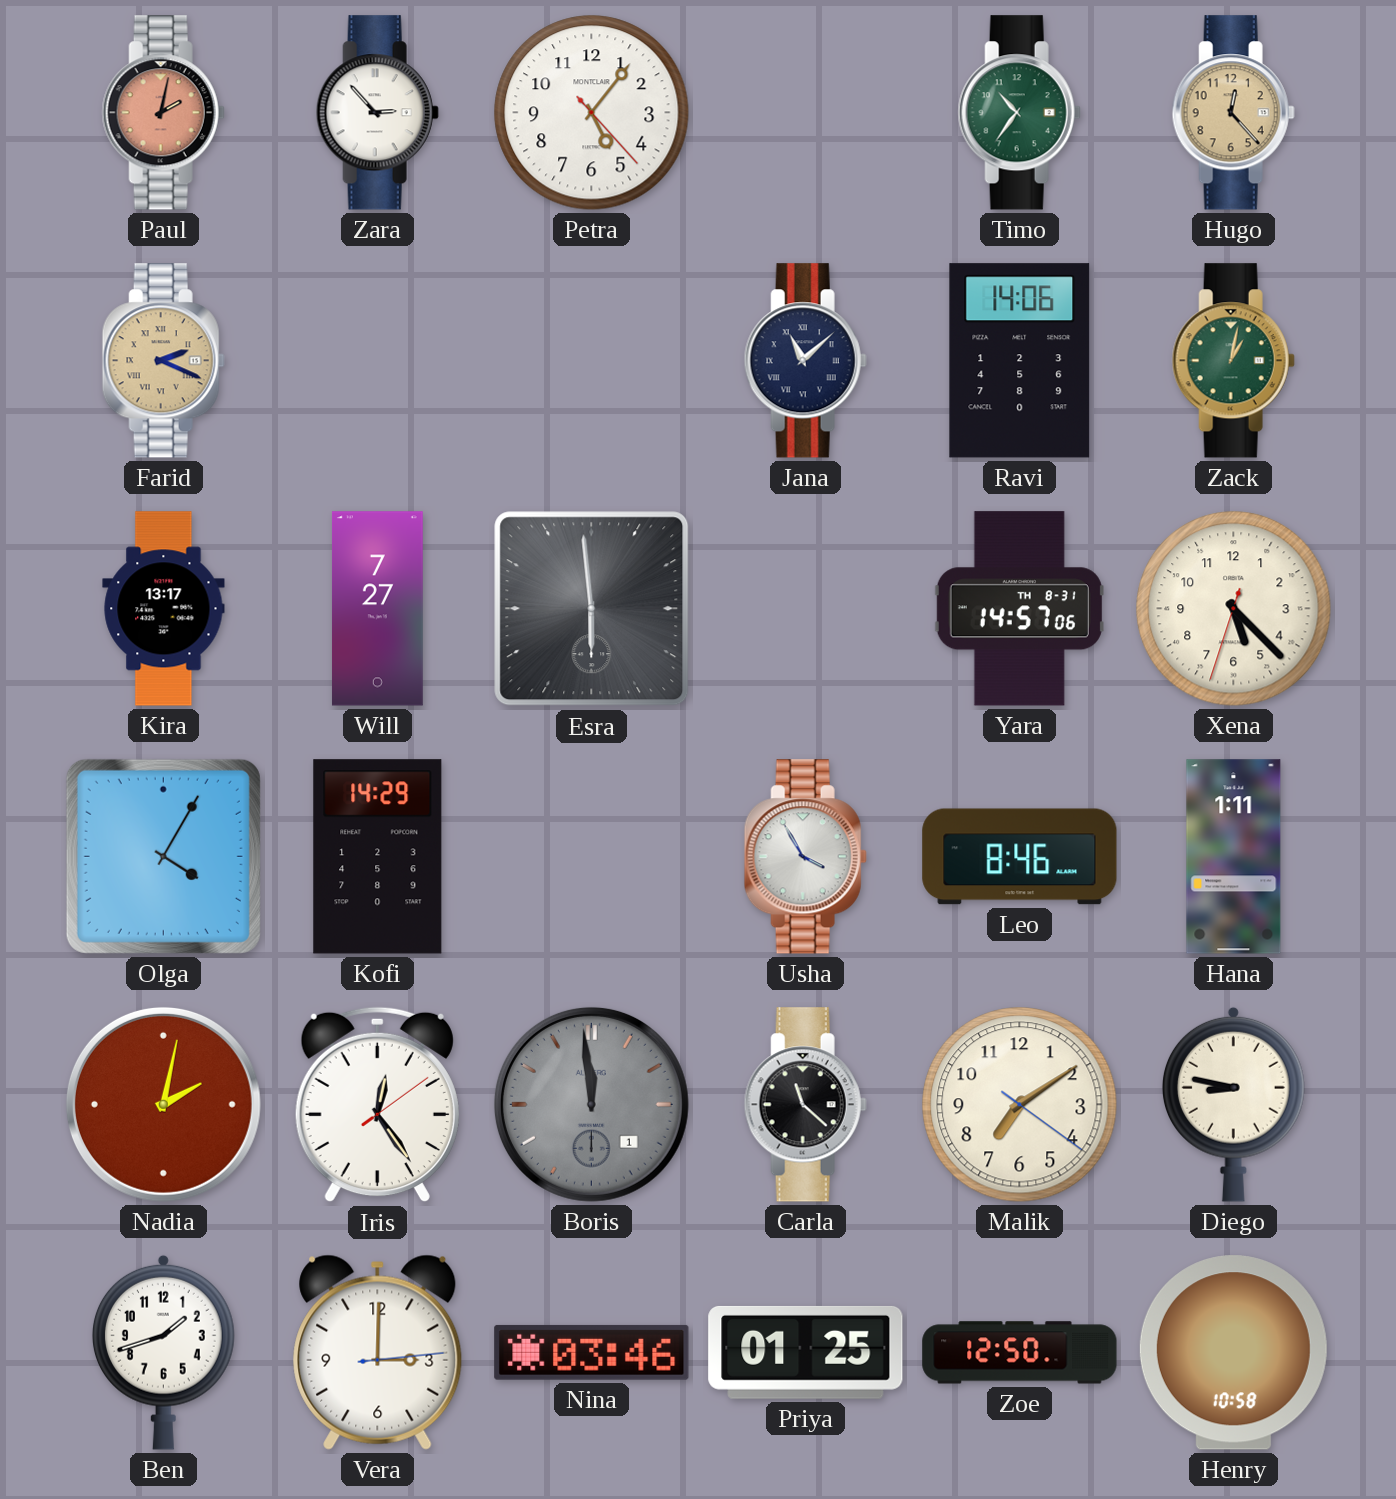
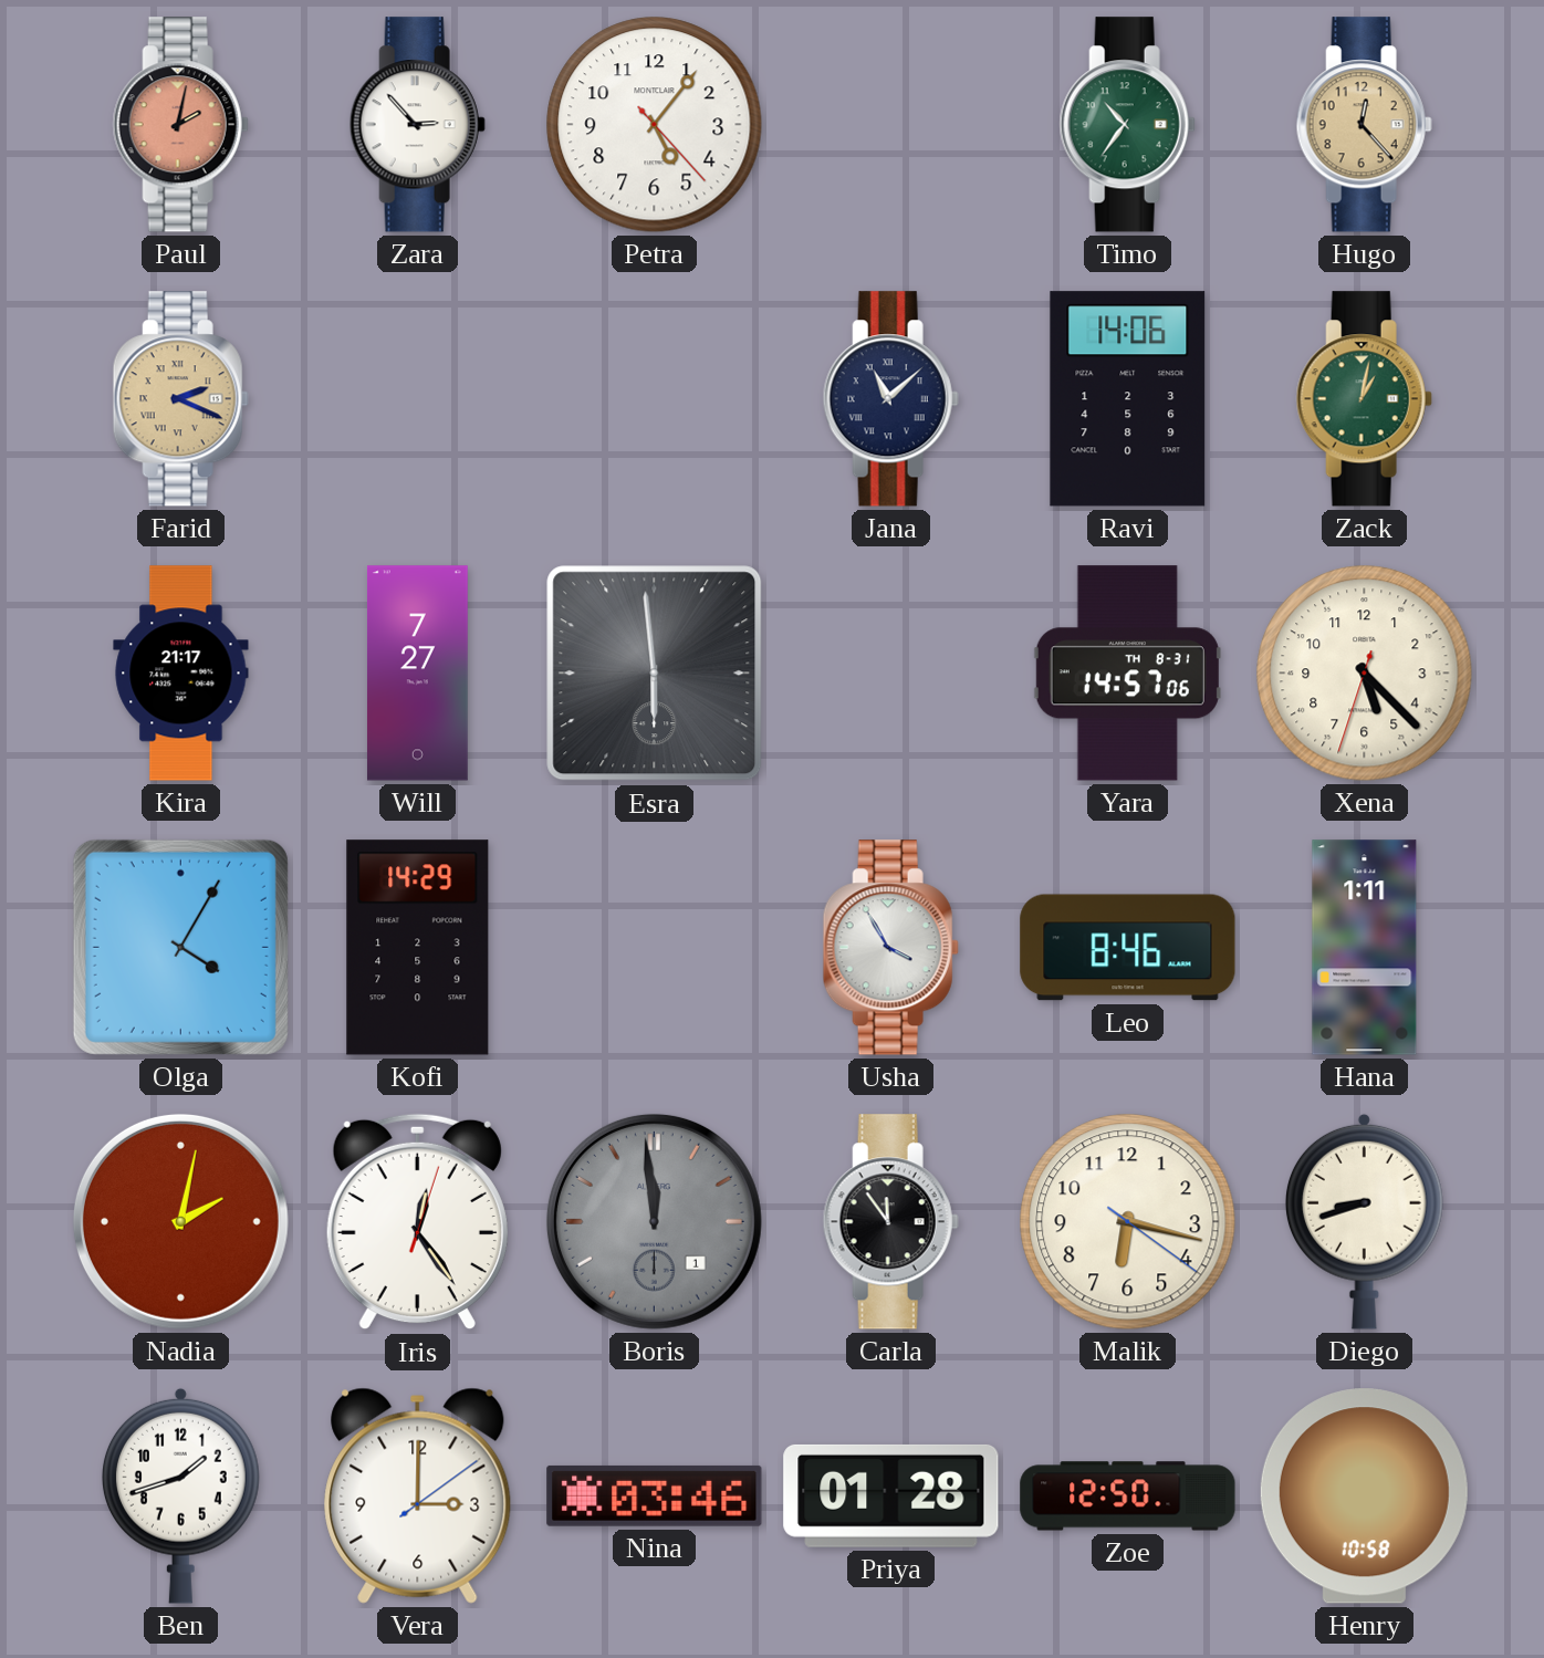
Kira: 13:17 -> 21:17 (181, 674)
Iris: 12:24:09 -> 12:24:03 (417, 1222)
Carla: 11:22 -> 11:54 (890, 1222)
Malik: 7:09 -> 6:17 (1128, 1222)
Diego: 8:47 -> 8:42 (1364, 1221)
Vera: 3:00:14 -> 3:00:09 (418, 1495)
Priya: 01:25 -> 01:28 (891, 1495)
